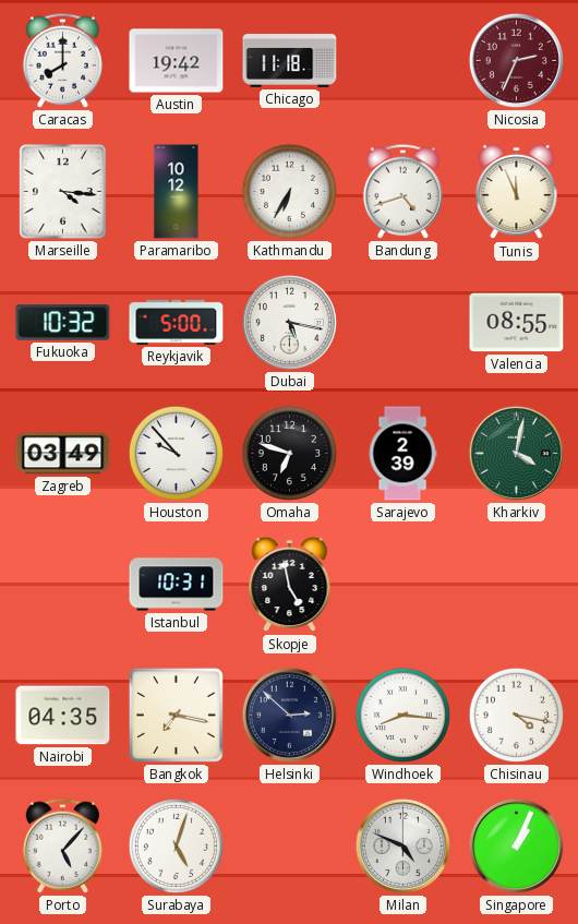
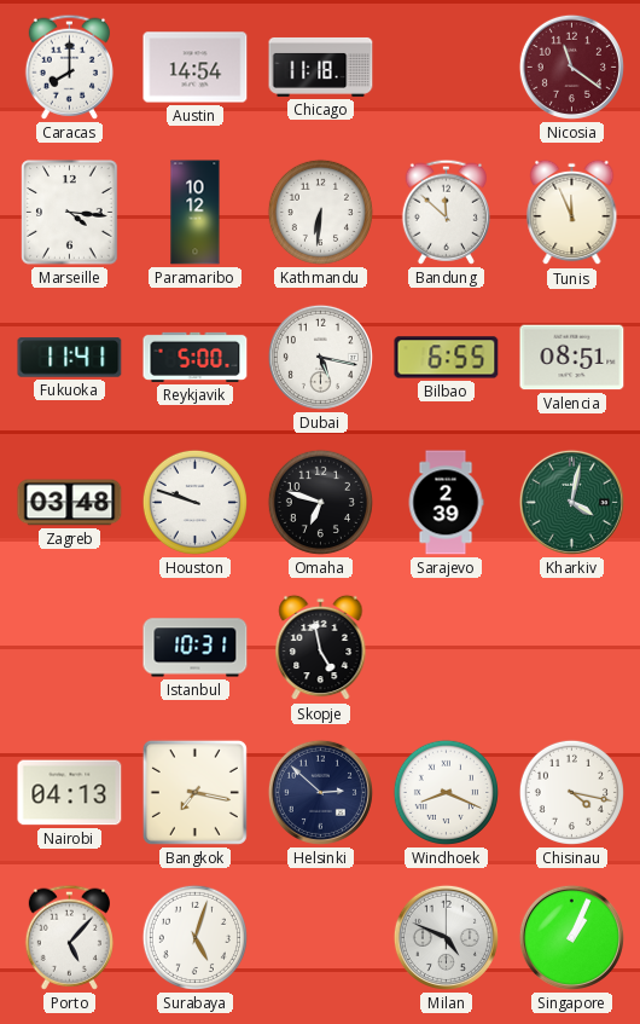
Austin: 19:42 -> 14:54 (196, 68)
Nicosia: 2:34 -> 11:21 (571, 66)
Kathmandu: 6:35 -> 6:31 (320, 212)
Bandung: 4:42 -> 11:52 (446, 212)
Fukuoka: 10:32 -> 11:41 (70, 358)
Bilbao: none -> 6:55 (447, 358)
Valencia: 08:55 -> 08:51 (572, 358)
Zagreb: 03:49 -> 03:48 (70, 503)
Houston: 9:53 -> 9:48 (194, 502)
Nairobi: 04:35 -> 04:13 (70, 793)
Windhoek: 8:16 -> 8:19 (446, 792)
